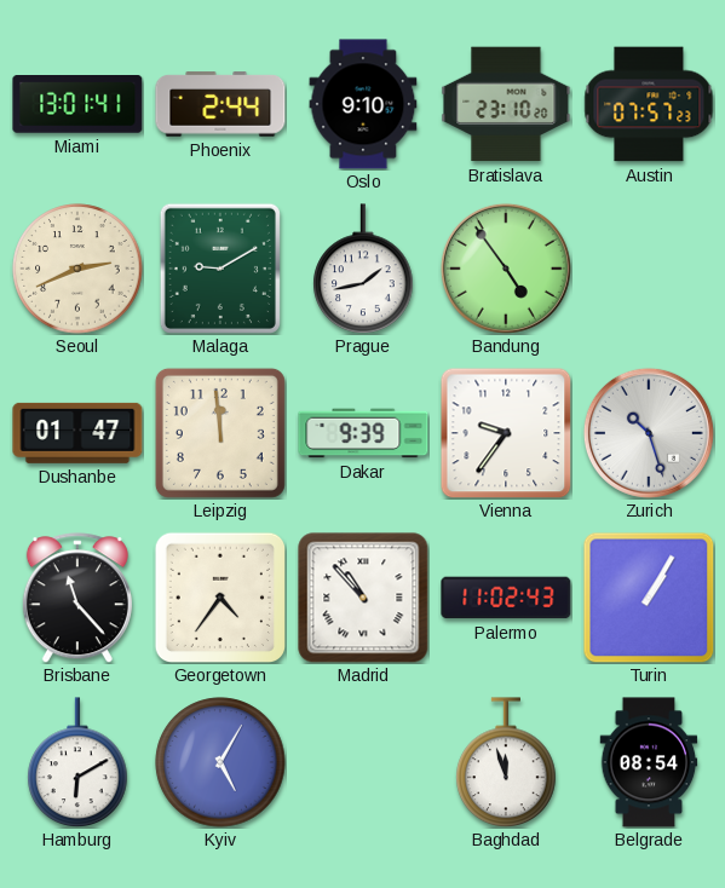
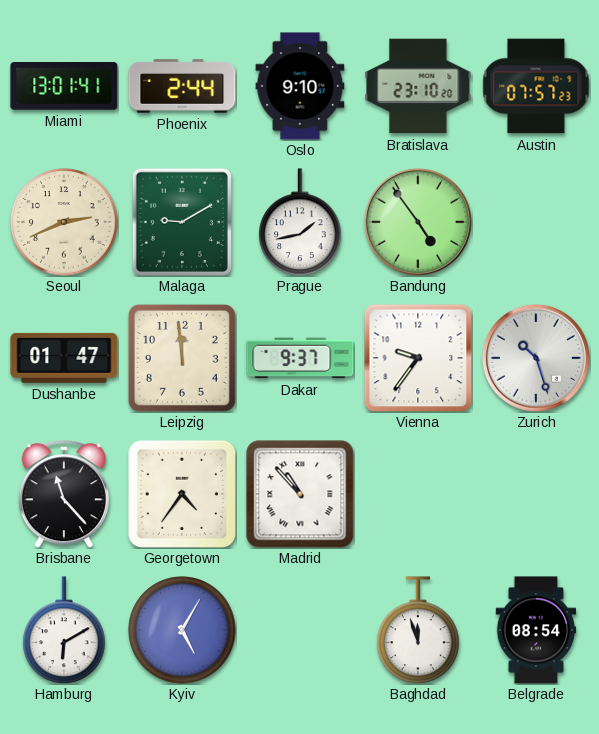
Dakar: 9:39 -> 9:37 (300, 358)
Palermo: 11:02 -> none (506, 598)
Turin: 1:05 -> none (649, 598)
